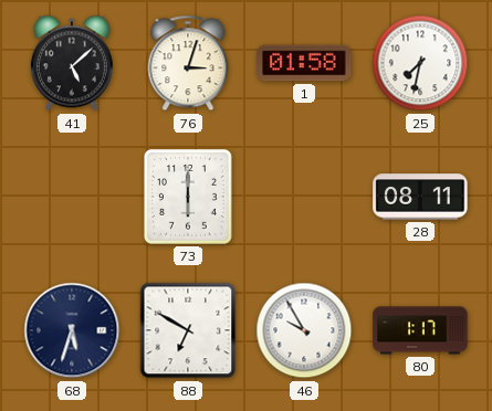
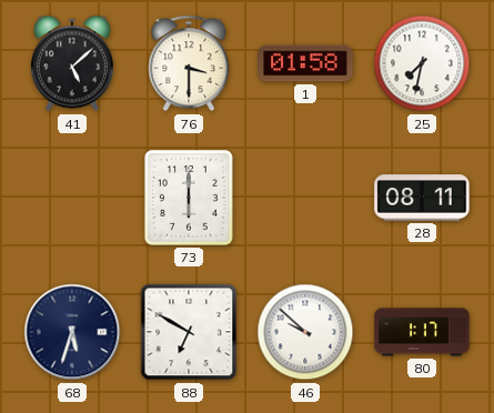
76: 3:03 -> 3:30 (189, 63)
46: 9:55 -> 9:52 (305, 332)
